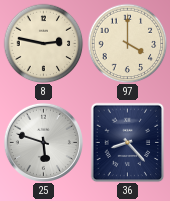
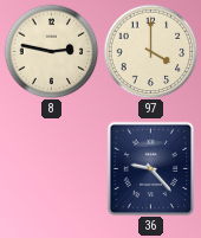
25: 5:48 -> none (43, 142)
36: 8:23 -> 9:23 (151, 168)
